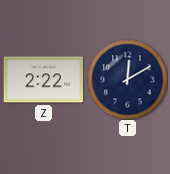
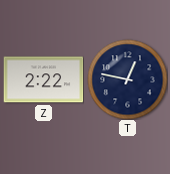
T: 12:10 -> 12:47 (127, 79)
